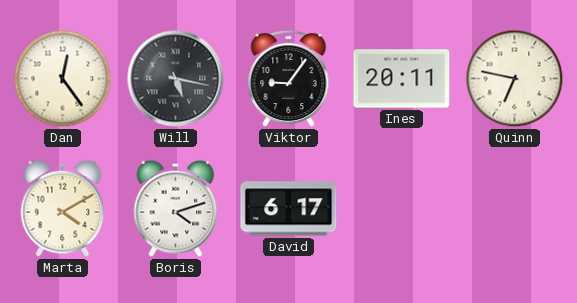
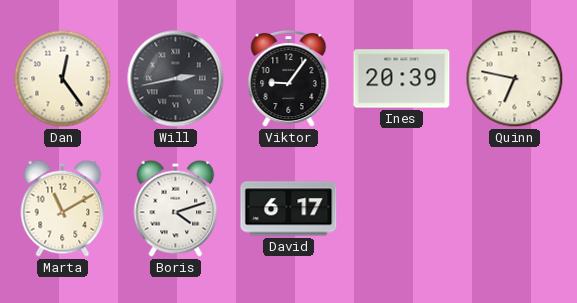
Will: 5:17 -> 2:43 (176, 79)
Ines: 20:11 -> 20:39 (402, 79)
Marta: 4:10 -> 11:10 (63, 208)
